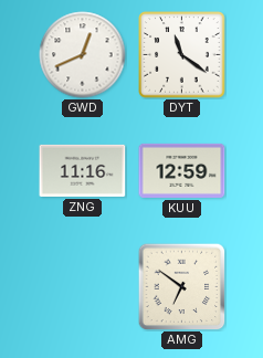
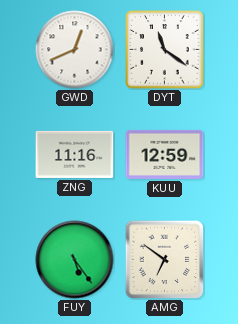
FUY: none -> 5:24 (75, 260)
